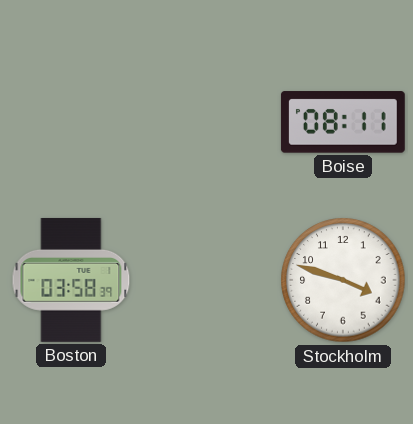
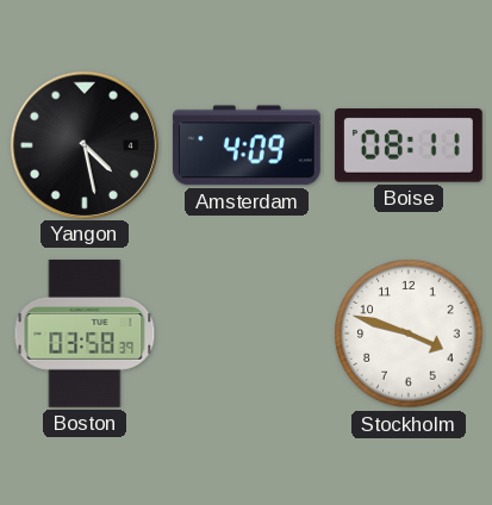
Yangon: none -> 4:28 (83, 144)
Amsterdam: none -> 4:09 (247, 145)
